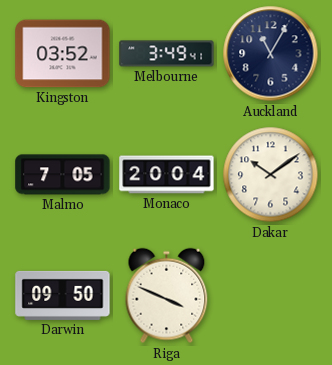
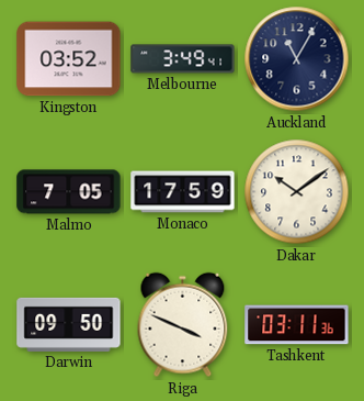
Monaco: 20:04 -> 17:59 (183, 192)
Tashkent: none -> 03:11 (297, 325)
